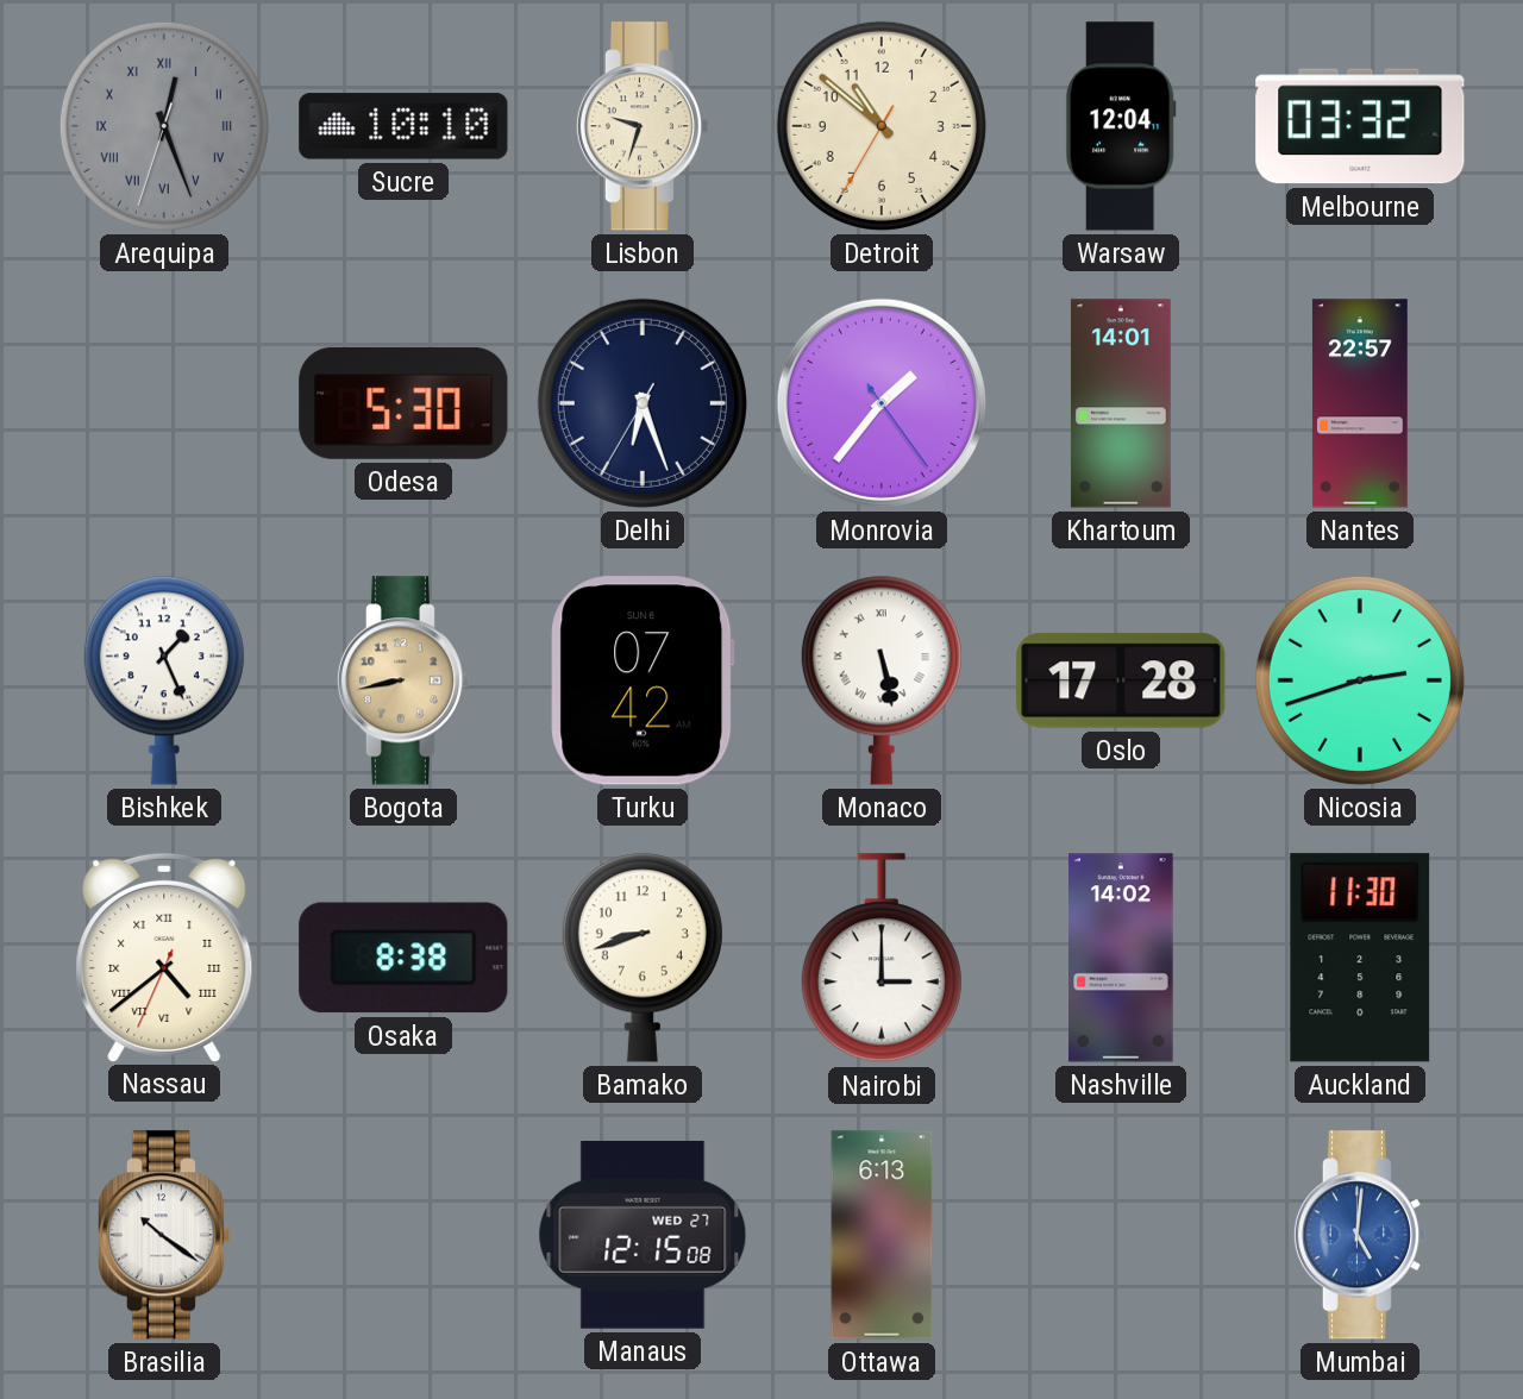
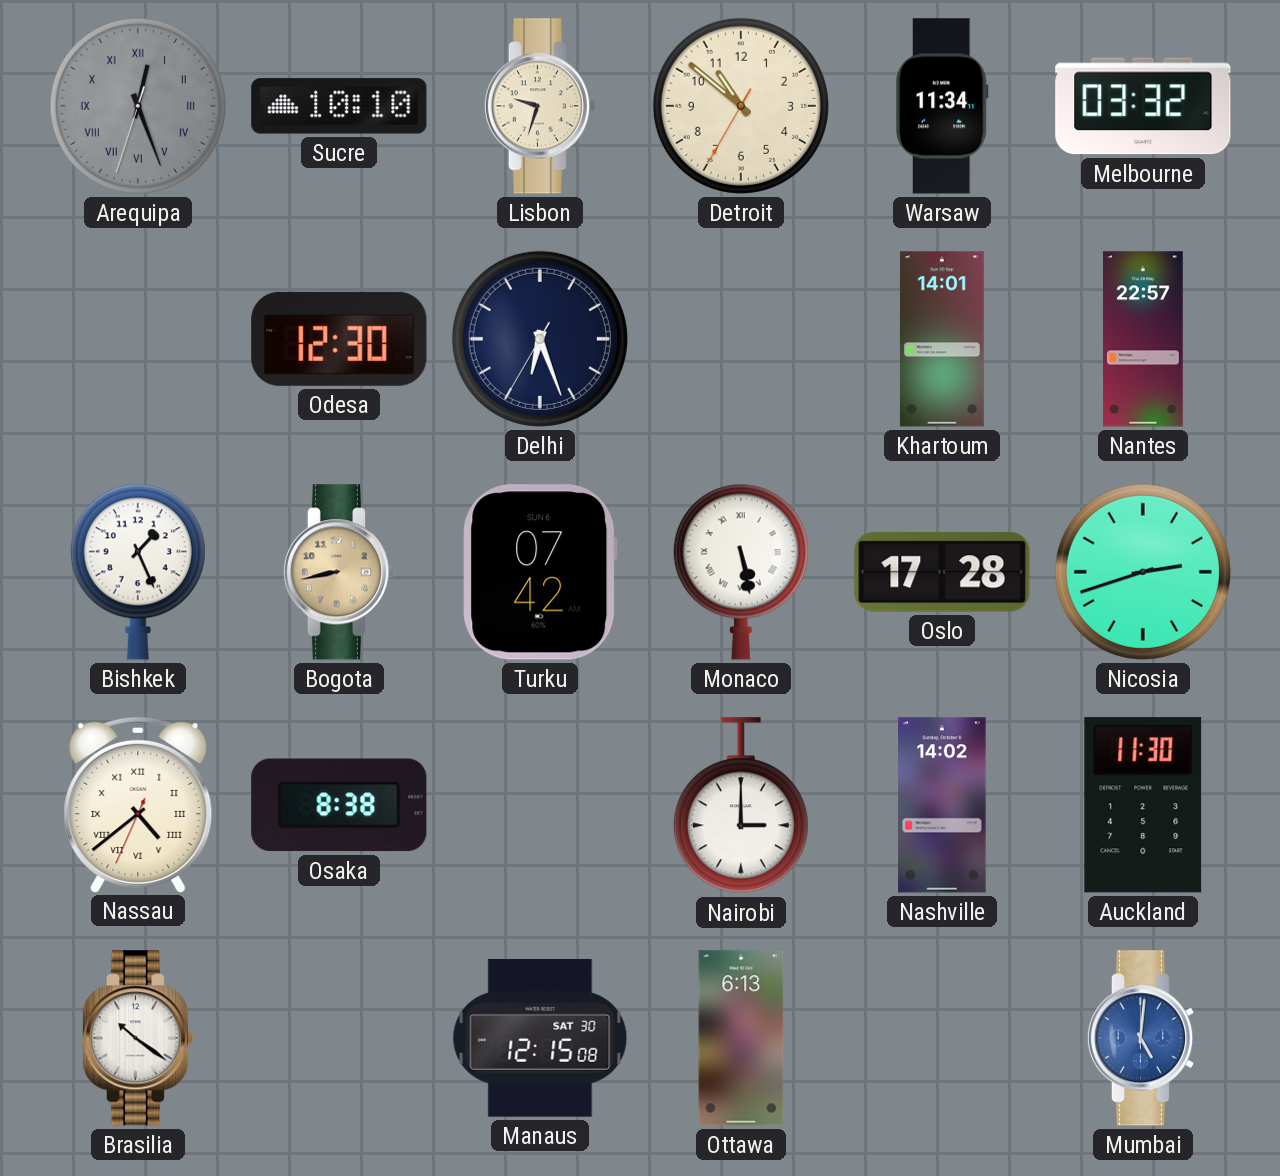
Warsaw: 12:04 -> 11:34 (942, 106)
Odesa: 5:30 -> 12:30 (339, 339)
Monrovia: 1:36 -> none (882, 403)
Bamako: 8:42 -> none (643, 958)
Manaus date: WED 27 -> SAT 30 (540, 1038)
